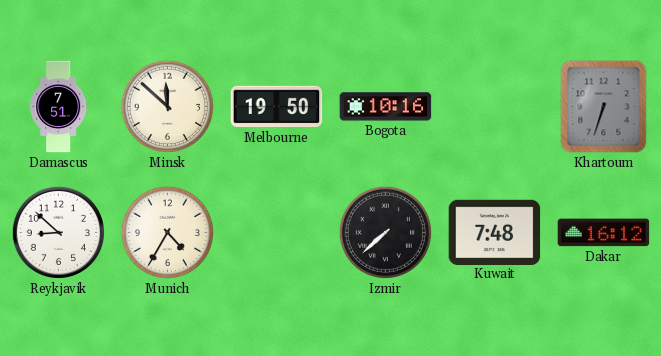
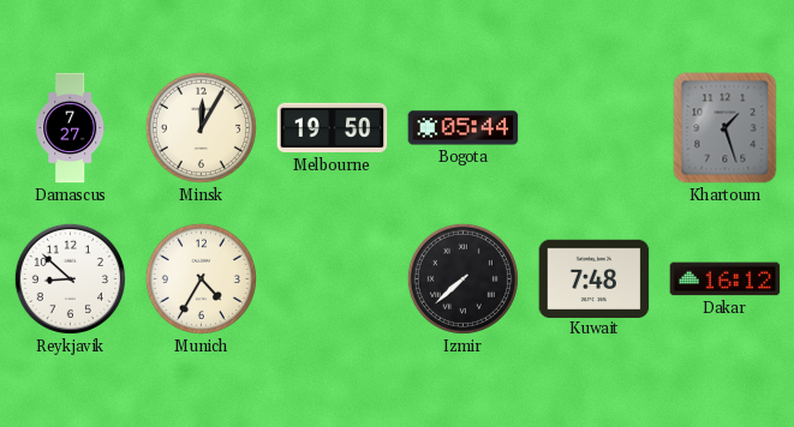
Damascus: 7:51 -> 7:27 (71, 128)
Minsk: 11:52 -> 12:05 (201, 127)
Bogota: 10:16 -> 05:44 (464, 128)
Khartoum: 6:33 -> 1:27 (726, 128)
